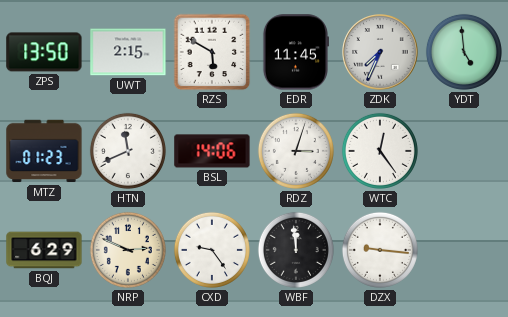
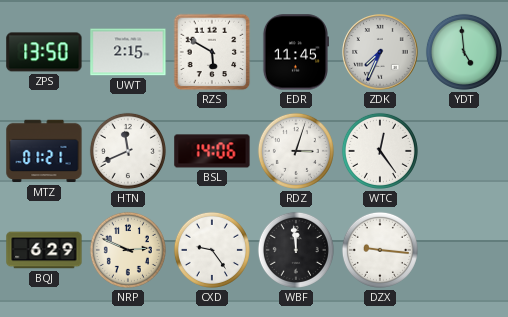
MTZ: 01:23 -> 01:21 (44, 151)
